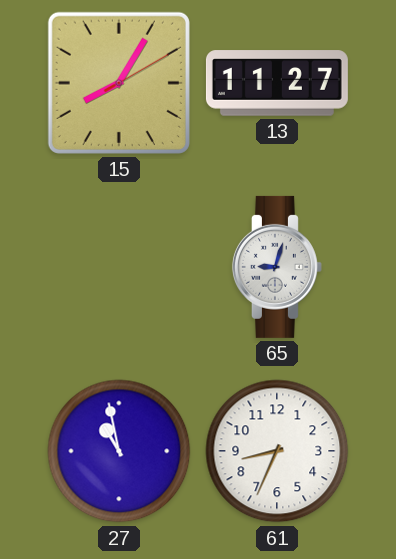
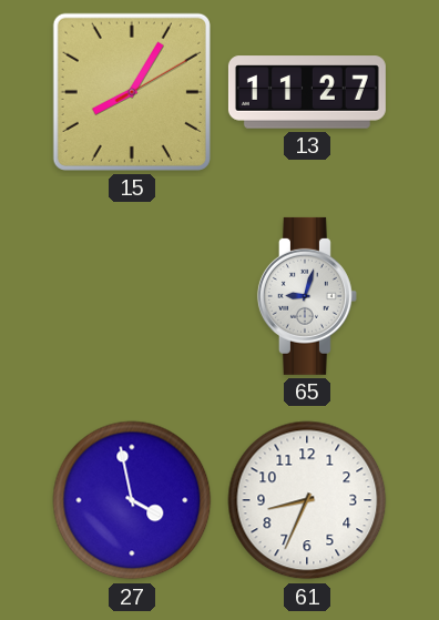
27: 10:58 -> 3:58 (132, 500)
